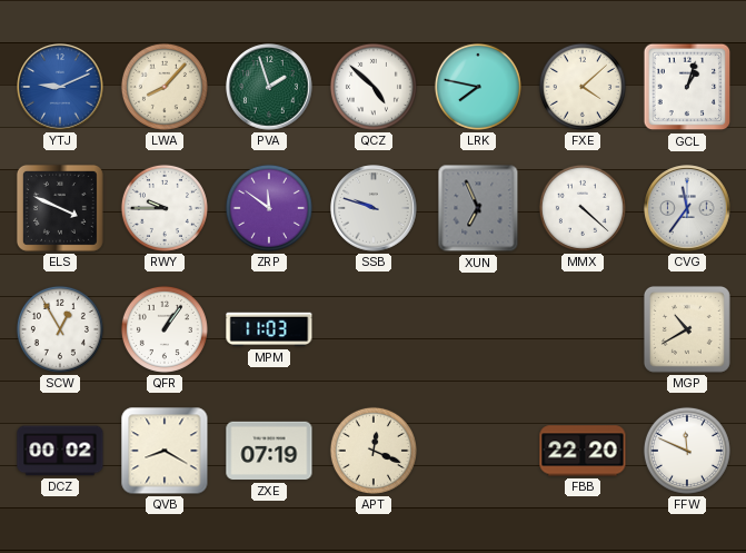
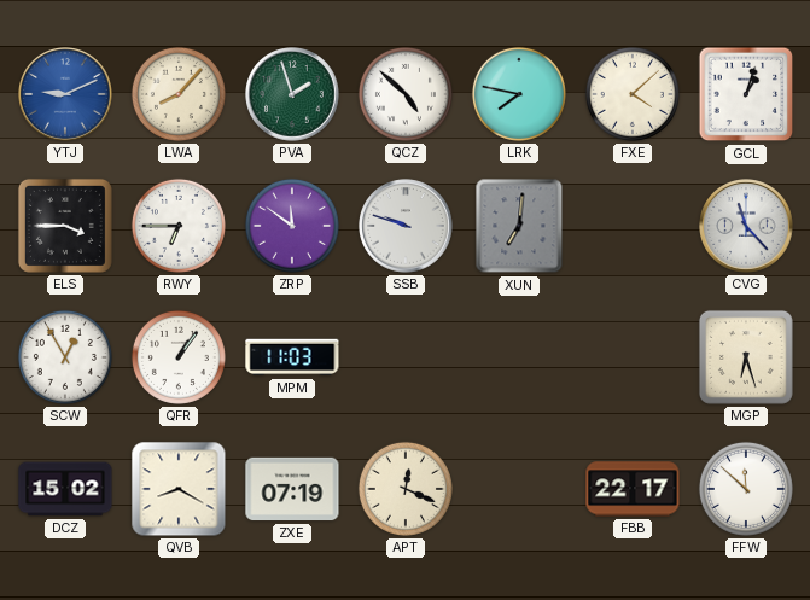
ELS: 3:49 -> 3:45 (65, 226)
RWY: 9:45 -> 6:45 (179, 226)
XUN: 6:56 -> 7:01 (519, 226)
MMX: 4:22 -> none (583, 208)
CVG: 11:36 -> 11:23 (746, 226)
MGP: 10:40 -> 6:27 (746, 357)
DCZ: 00:02 -> 15:02 (65, 489)
FBB: 22:20 -> 22:17 (633, 489)
FFW: 11:49 -> 11:52 (746, 489)
